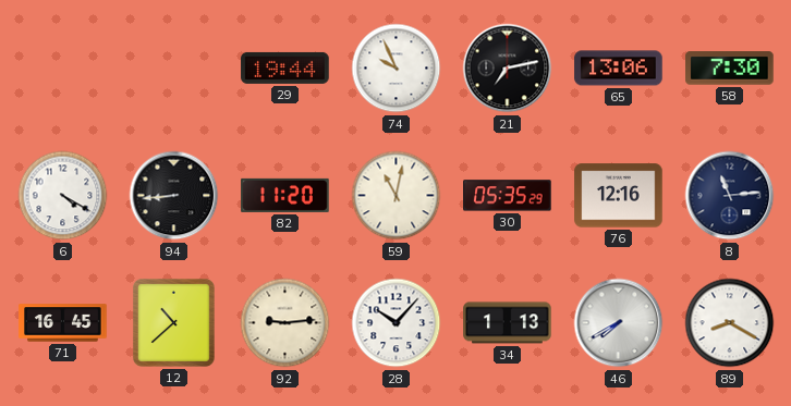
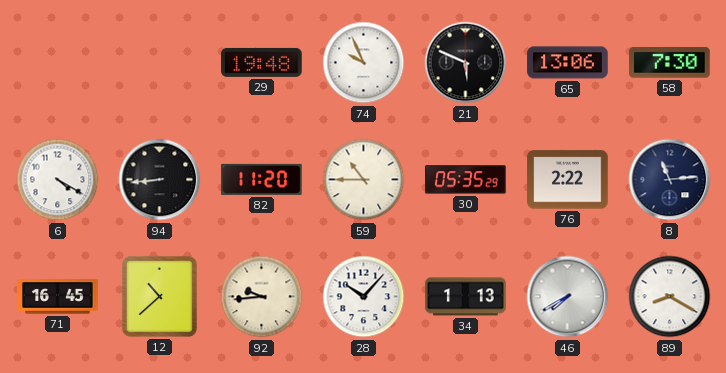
29: 19:44 -> 19:48 (262, 62)
21: 7:13 -> 5:49 (466, 63)
59: 11:02 -> 10:45 (364, 180)
76: 12:16 -> 2:22 (568, 180)
92: 9:14 -> 9:44 (262, 297)
